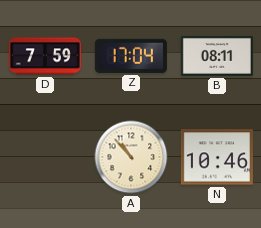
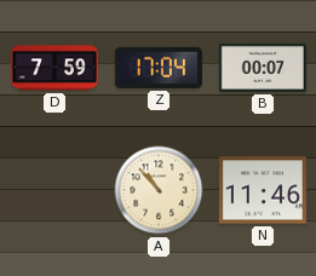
B: 08:11 -> 00:07 (263, 68)
N: 10:46 -> 11:46 (263, 190)
